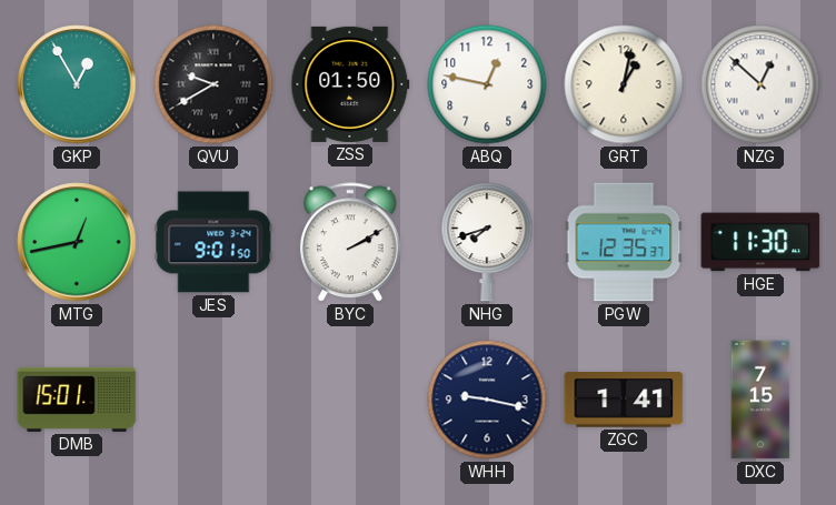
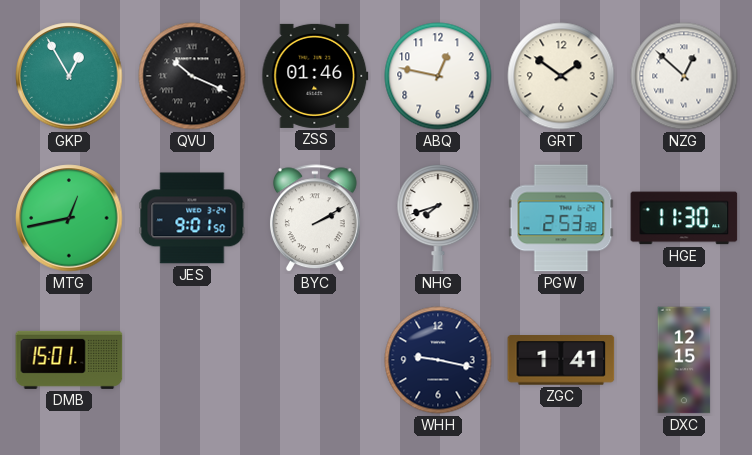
QVU: 9:40 -> 10:19 (192, 76)
ZSS: 01:50 -> 01:46 (315, 76)
GRT: 1:02 -> 1:51 (561, 76)
PGW: 12:35 -> 2:53 (561, 218)
DXC: 7:15 -> 12:15 (684, 360)
